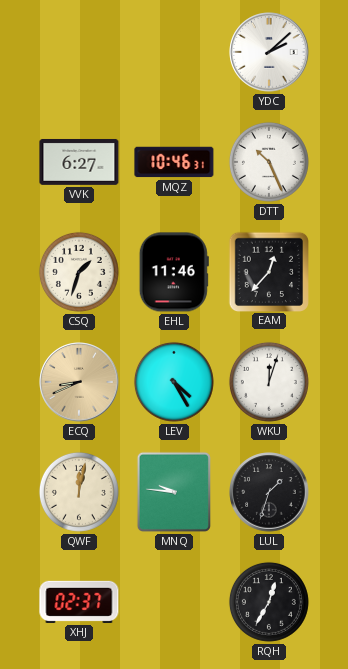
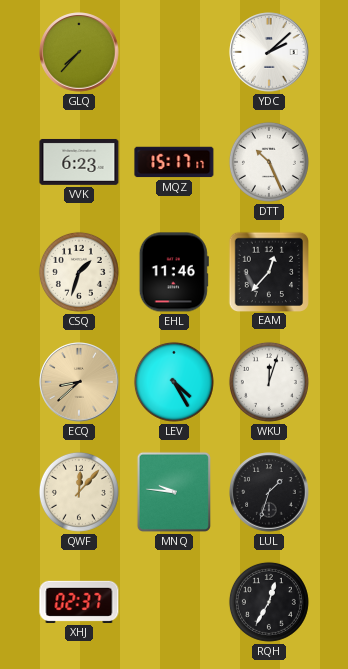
GLQ: none -> 7:37 (79, 52)
VVK: 6:27 -> 6:23 (79, 162)
MQZ: 10:46 -> 15:17 (174, 162)
ECQ: 8:41 -> 8:38 (79, 382)
QWF: 12:02 -> 12:07 (79, 492)
